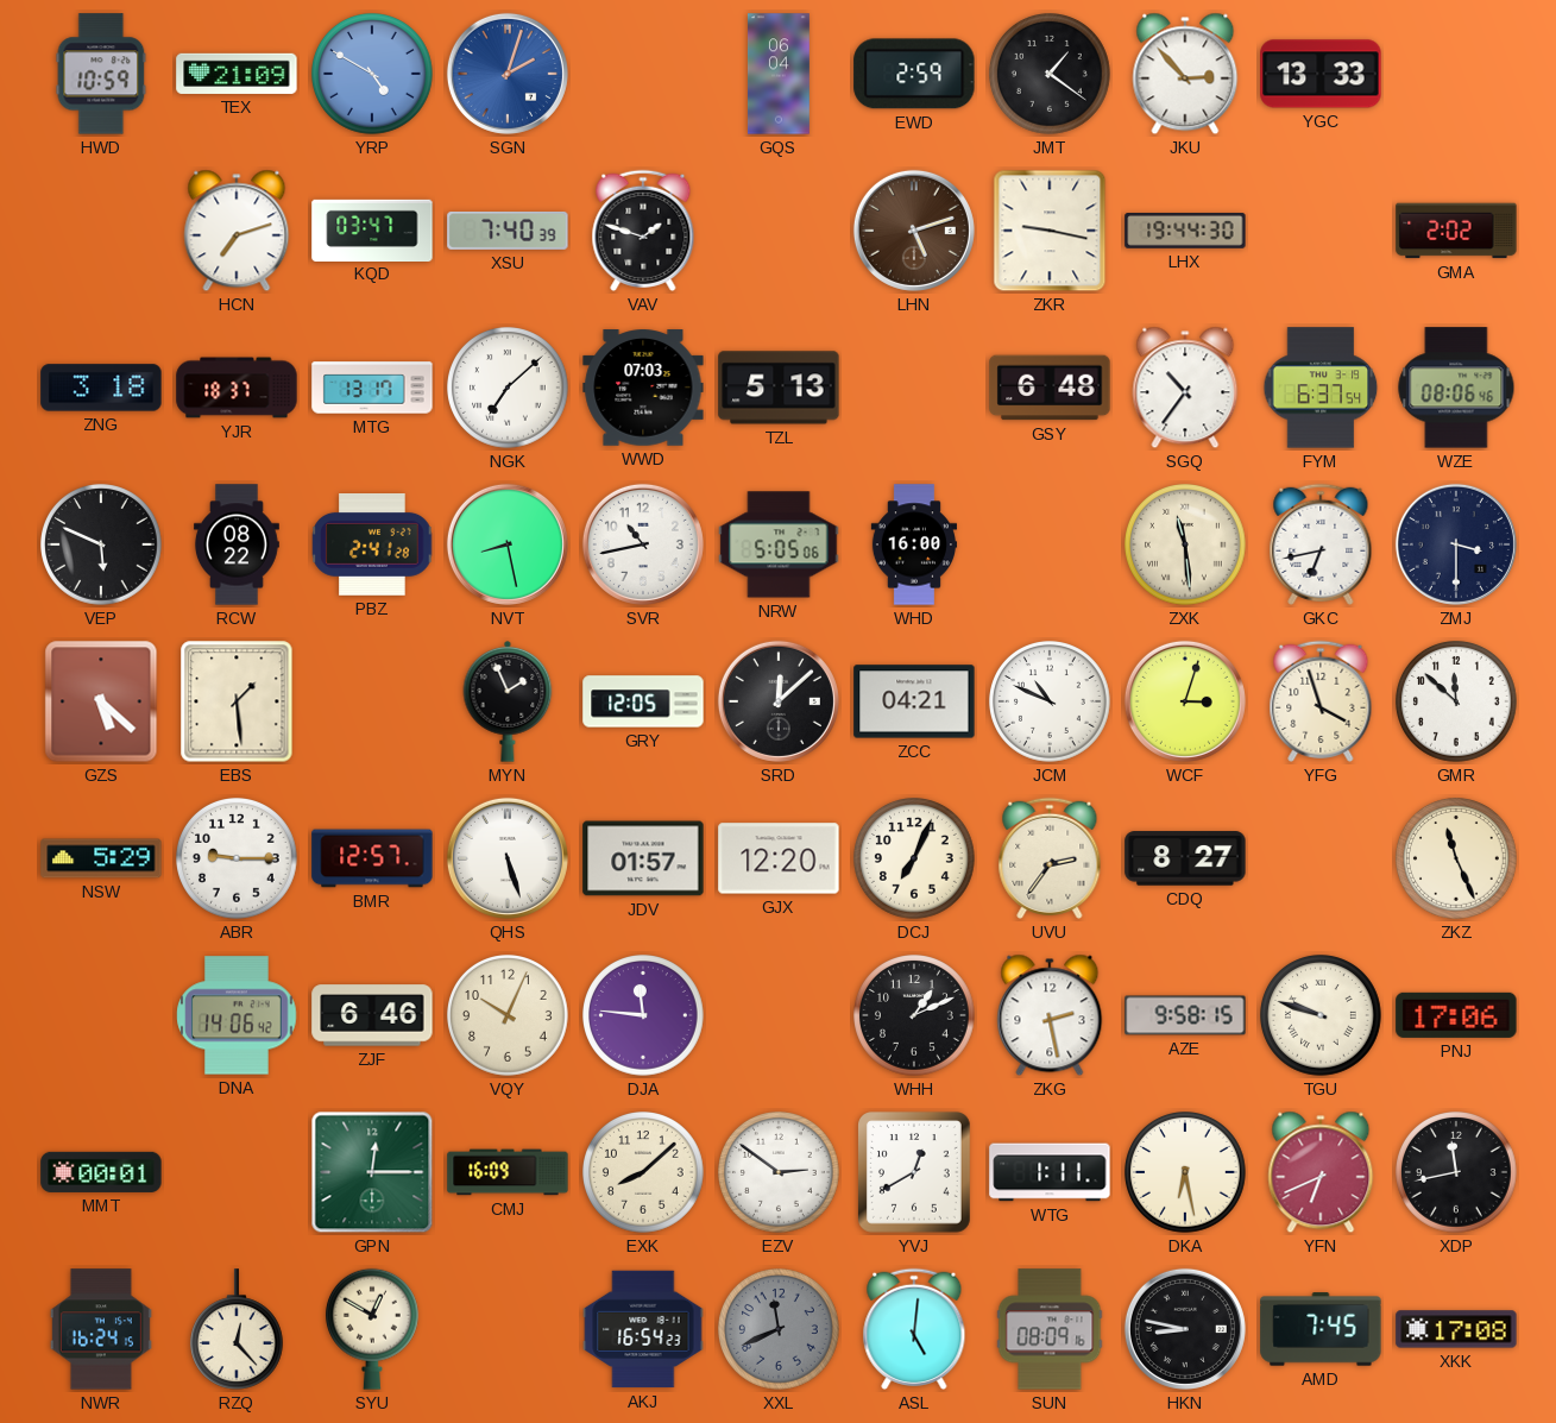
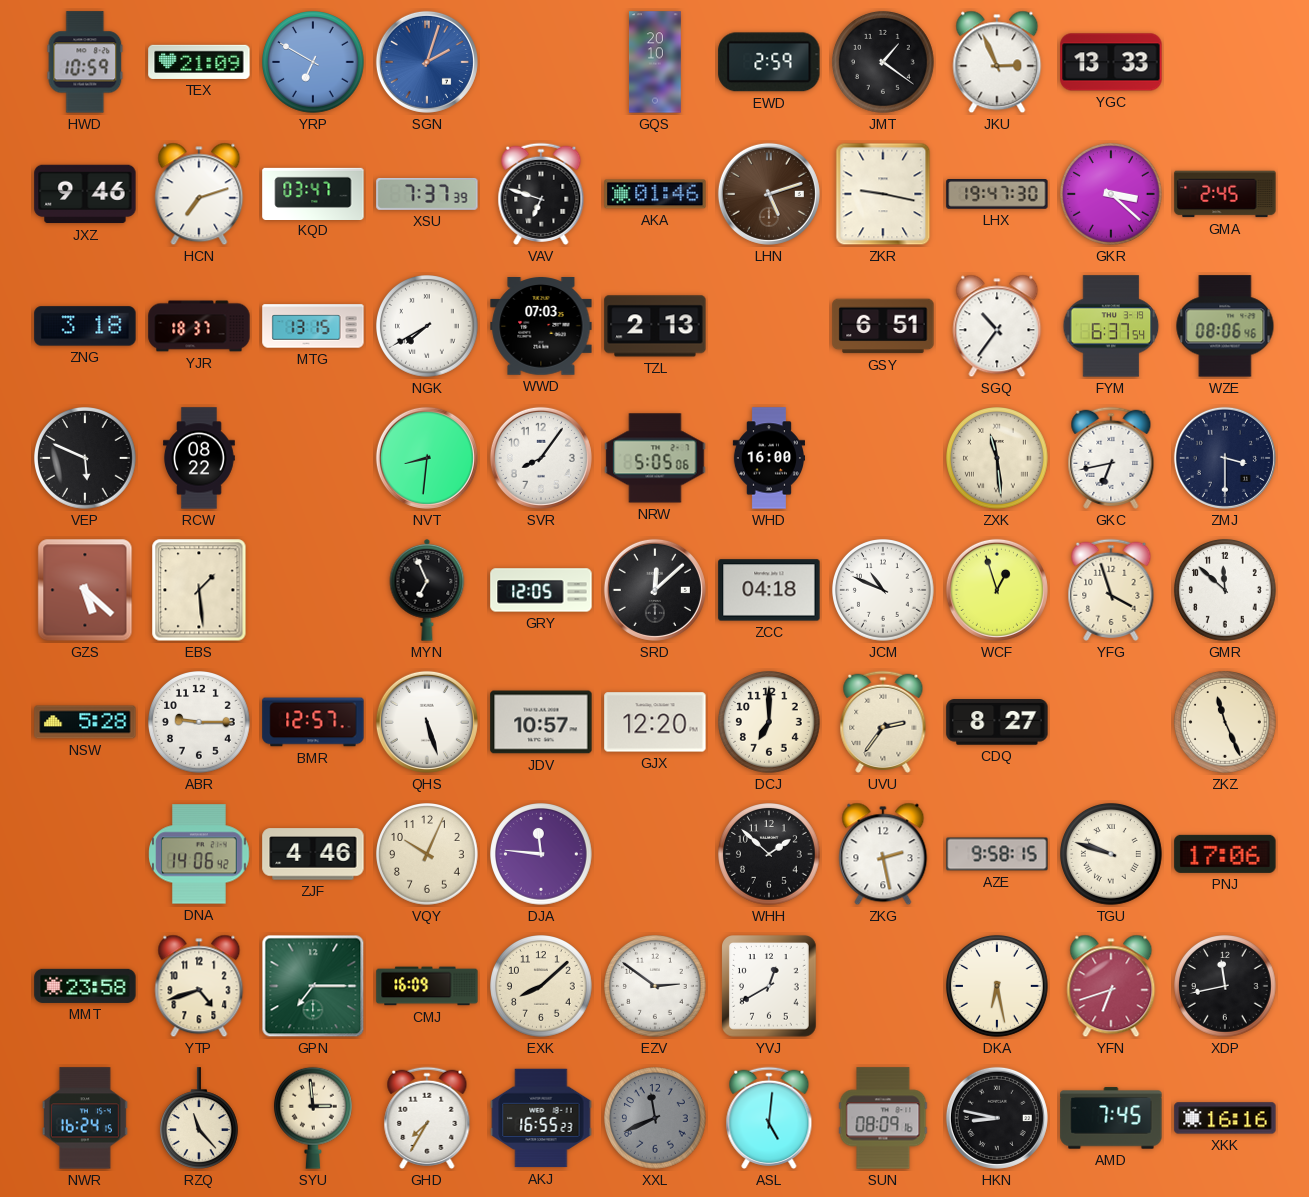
YRP: 4:50 -> 6:50 (314, 63)
GQS: 06:04 -> 20:10 (656, 62)
JKU: 2:53 -> 2:56 (997, 62)
JXZ: none -> 9:46 (85, 194)
XSU: 7:40 -> 7:37 (427, 194)
VAV: 1:48 -> 6:48 (541, 194)
AKA: none -> 01:46 (655, 194)
LHX: 19:44 -> 19:47 (997, 195)
GKR: none -> 3:22 (1112, 195)
GMA: 2:02 -> 2:45 (1225, 194)
MTG: 13:17 -> 13:15 (313, 326)
NGK: 7:08 -> 7:40 (428, 327)
TZL: 5:13 -> 2:13 (655, 326)
GSY: 6:48 -> 6:51 (883, 326)
PBZ: 2:41 -> none (372, 546)
NVT: 8:28 -> 8:31 (427, 458)
SVR: 10:43 -> 8:06 (541, 458)
MYN: 1:56 -> 6:56 (427, 590)
ZCC: 04:21 -> 04:18 (769, 590)
WCF: 3:03 -> 12:57 (997, 590)
NSW: 5:29 -> 5:28 (85, 722)
JDV: 01:57 -> 10:57 (541, 722)
DCJ: 7:04 -> 7:00 (770, 723)
ZJF: 6:46 -> 4:46 (313, 854)
WHH: 1:11 -> 1:52 (770, 855)
MMT: 00:01 -> 23:58 (85, 986)
YTP: none -> 4:42 (199, 986)
GPN: 12:15 -> 7:15 (313, 986)
WTG: 1:11 -> none (1050, 1172)
YFN: 6:41 -> 6:42 (1111, 986)
RZQ: 12:23 -> 11:23 (199, 1118)
SYU: 12:50 -> 2:59 (313, 1118)
GHD: none -> 7:35 (427, 1118)
AKJ: 16:54 -> 16:55 (541, 1118)
XKK: 17:08 -> 16:16 (1225, 1118)
